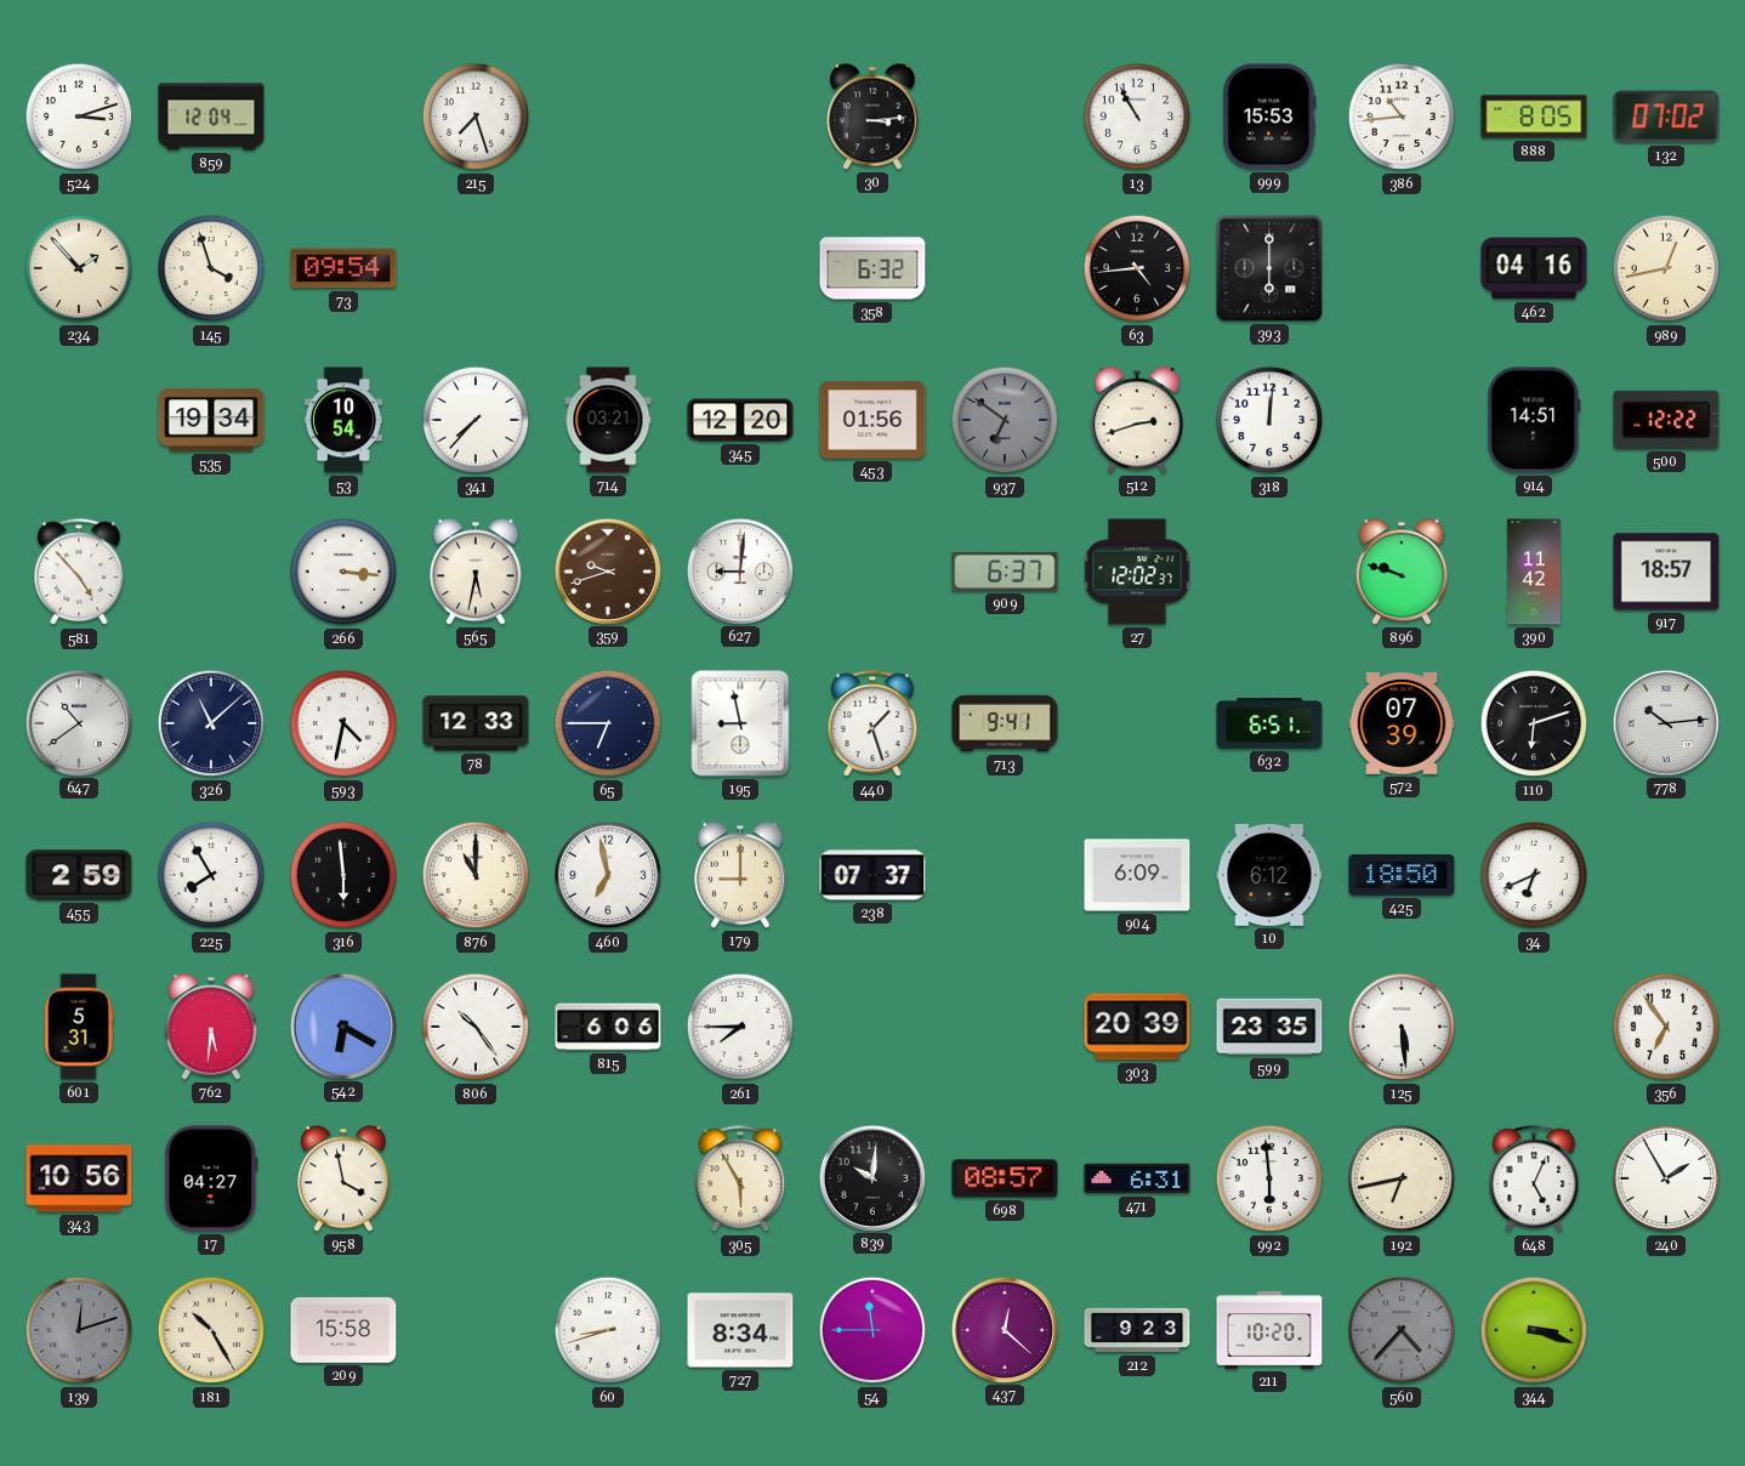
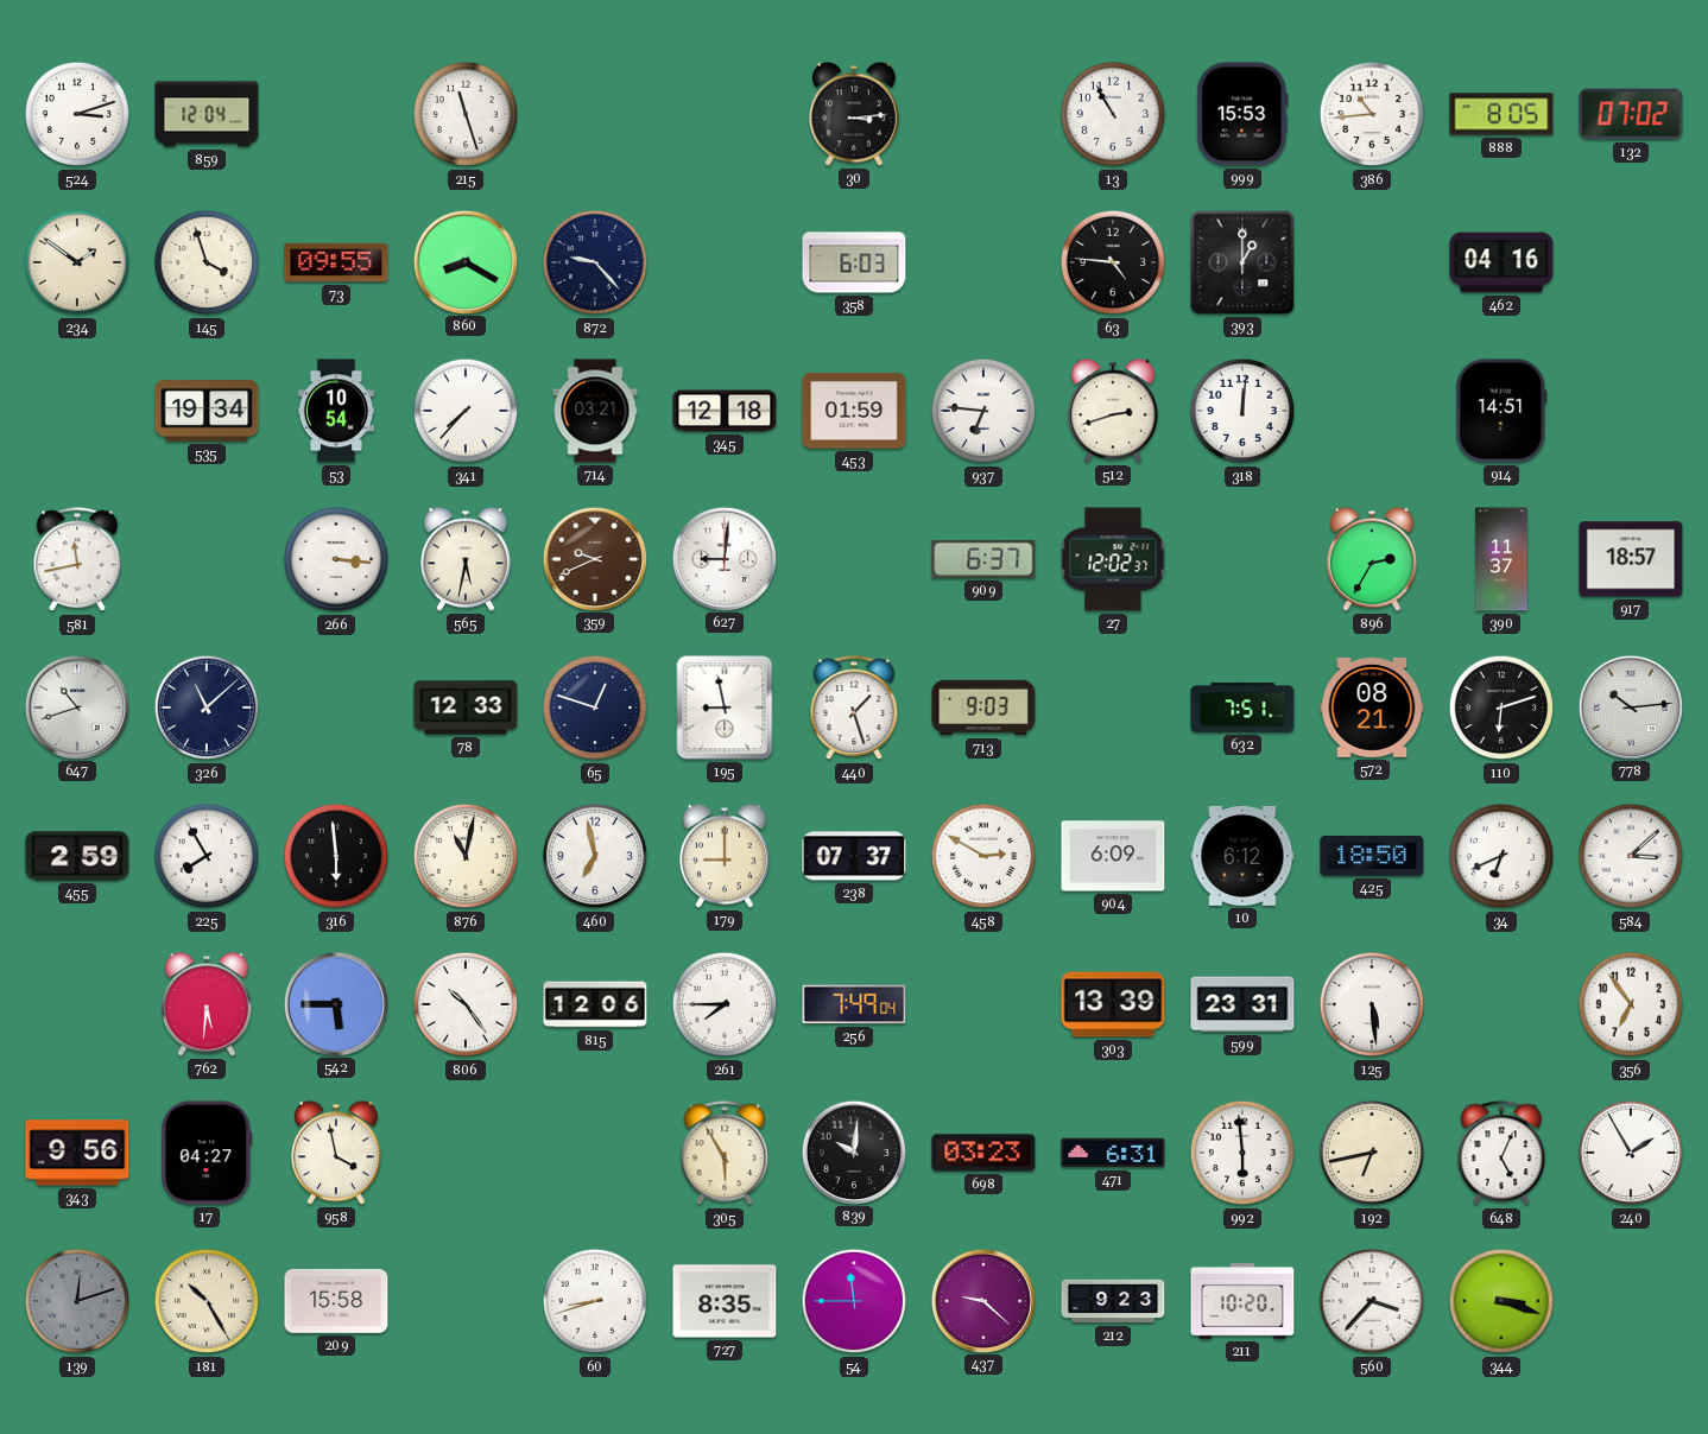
215: 7:27 -> 11:27 (466, 114)
234: 1:53 -> 1:51 (77, 262)
73: 09:54 -> 09:55 (336, 262)
860: none -> 8:20 (464, 261)
872: none -> 9:23 (595, 262)
358: 6:32 -> 6:03 (854, 262)
63: 4:44 -> 4:46 (1113, 262)
393: 6:00 -> 1:00 (1242, 262)
989: 12:43 -> none (1666, 268)
345: 12:20 -> 12:18 (725, 411)
453: 01:56 -> 01:59 (854, 411)
937: 6:51 -> 6:46 (983, 411)
937 dial: grey -> white (983, 411)
500: 12:22 -> none (1666, 420)
581: 4:53 -> 11:43 (77, 560)
359: 9:42 -> 9:41 (594, 558)
896: 9:48 -> 2:35 (1372, 559)
390: 11:42 -> 11:37 (1501, 559)
647: 10:39 -> 10:42 (76, 706)
593: 4:32 -> none (343, 723)
65: 6:45 -> 12:48 (595, 708)
713: 9:41 -> 9:03 (983, 708)
632: 6:51 -> 7:51 (1242, 708)
572: 07:39 -> 08:21 (1372, 709)
876: 11:00 -> 11:02 (466, 856)
458: none -> 2:50 (983, 856)
584: none -> 3:08 (1631, 856)
601: 5:31 -> none (79, 1027)
542: 6:20 -> 5:45 (335, 1003)
815: 6:06 -> 12:06 (595, 1004)
256: none -> 7:49 (854, 1004)
303: 20:39 -> 13:39 (1113, 1004)
599: 23:35 -> 23:31 (1242, 1004)
343: 10:56 -> 9:56 (77, 1153)
698: 08:57 -> 03:23 (983, 1153)
727: 8:34 -> 8:35 (725, 1301)
437: 12:22 -> 9:22 (982, 1300)
560: 4:37 -> 3:37 (1372, 1301)
560 dial: grey -> white (1372, 1301)
